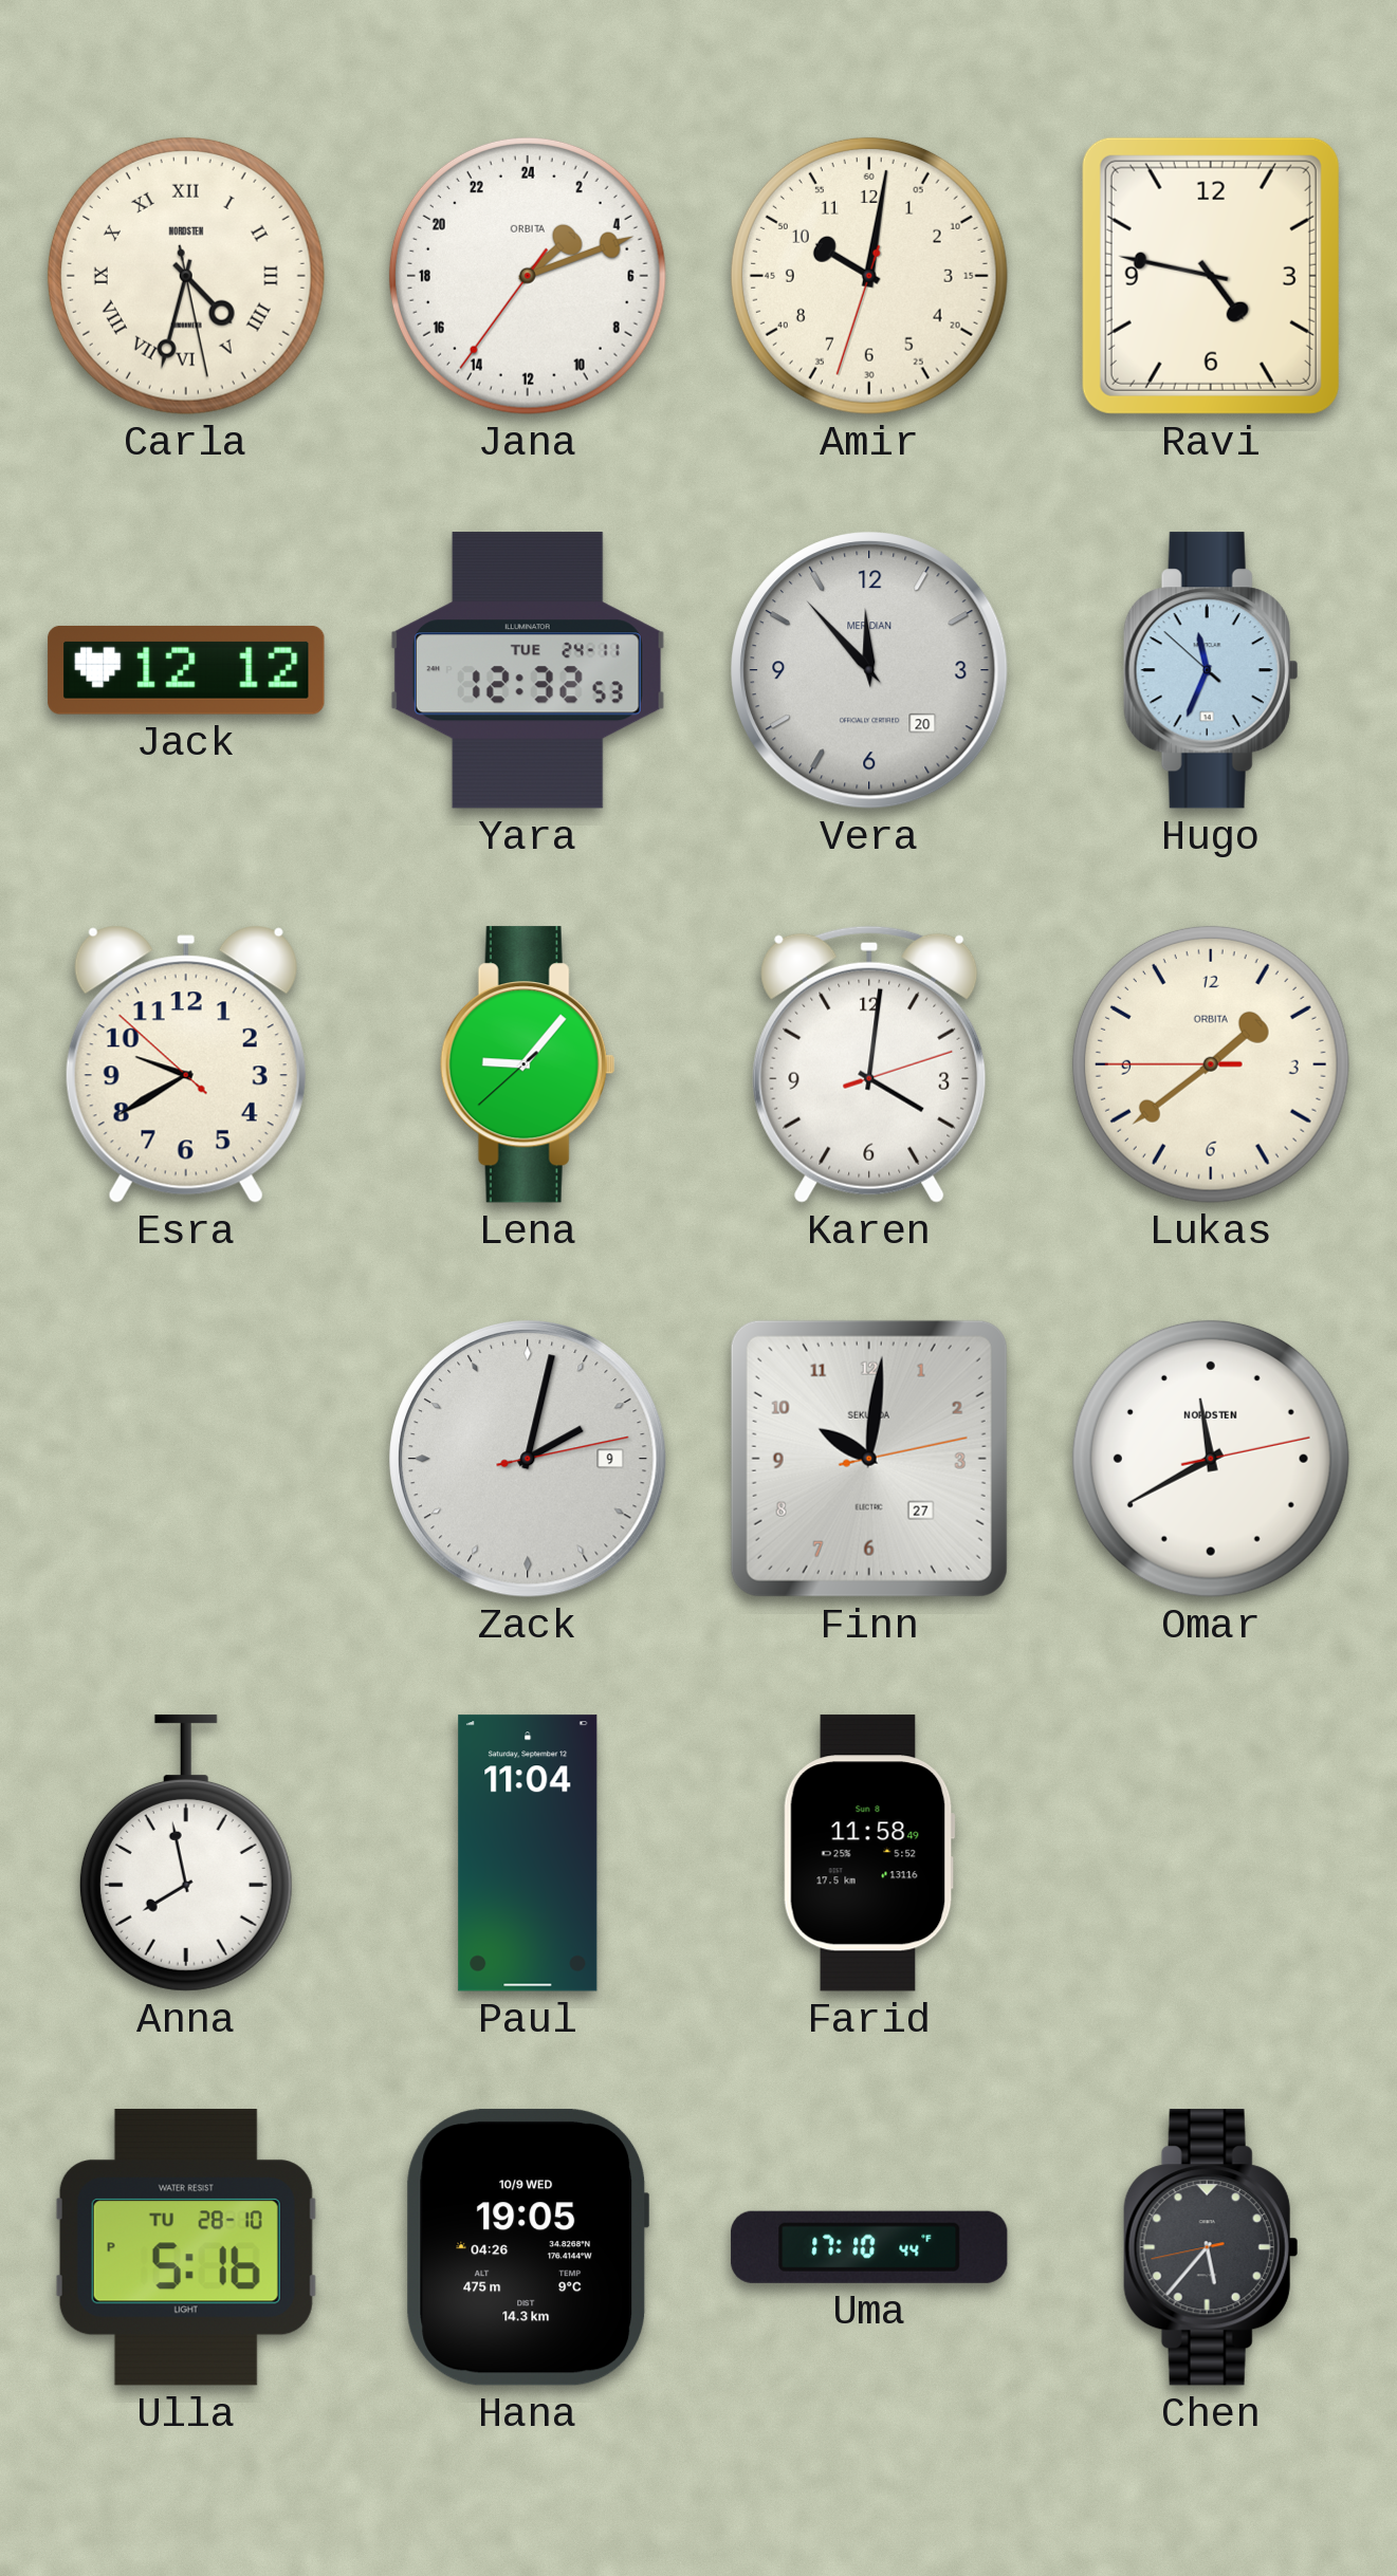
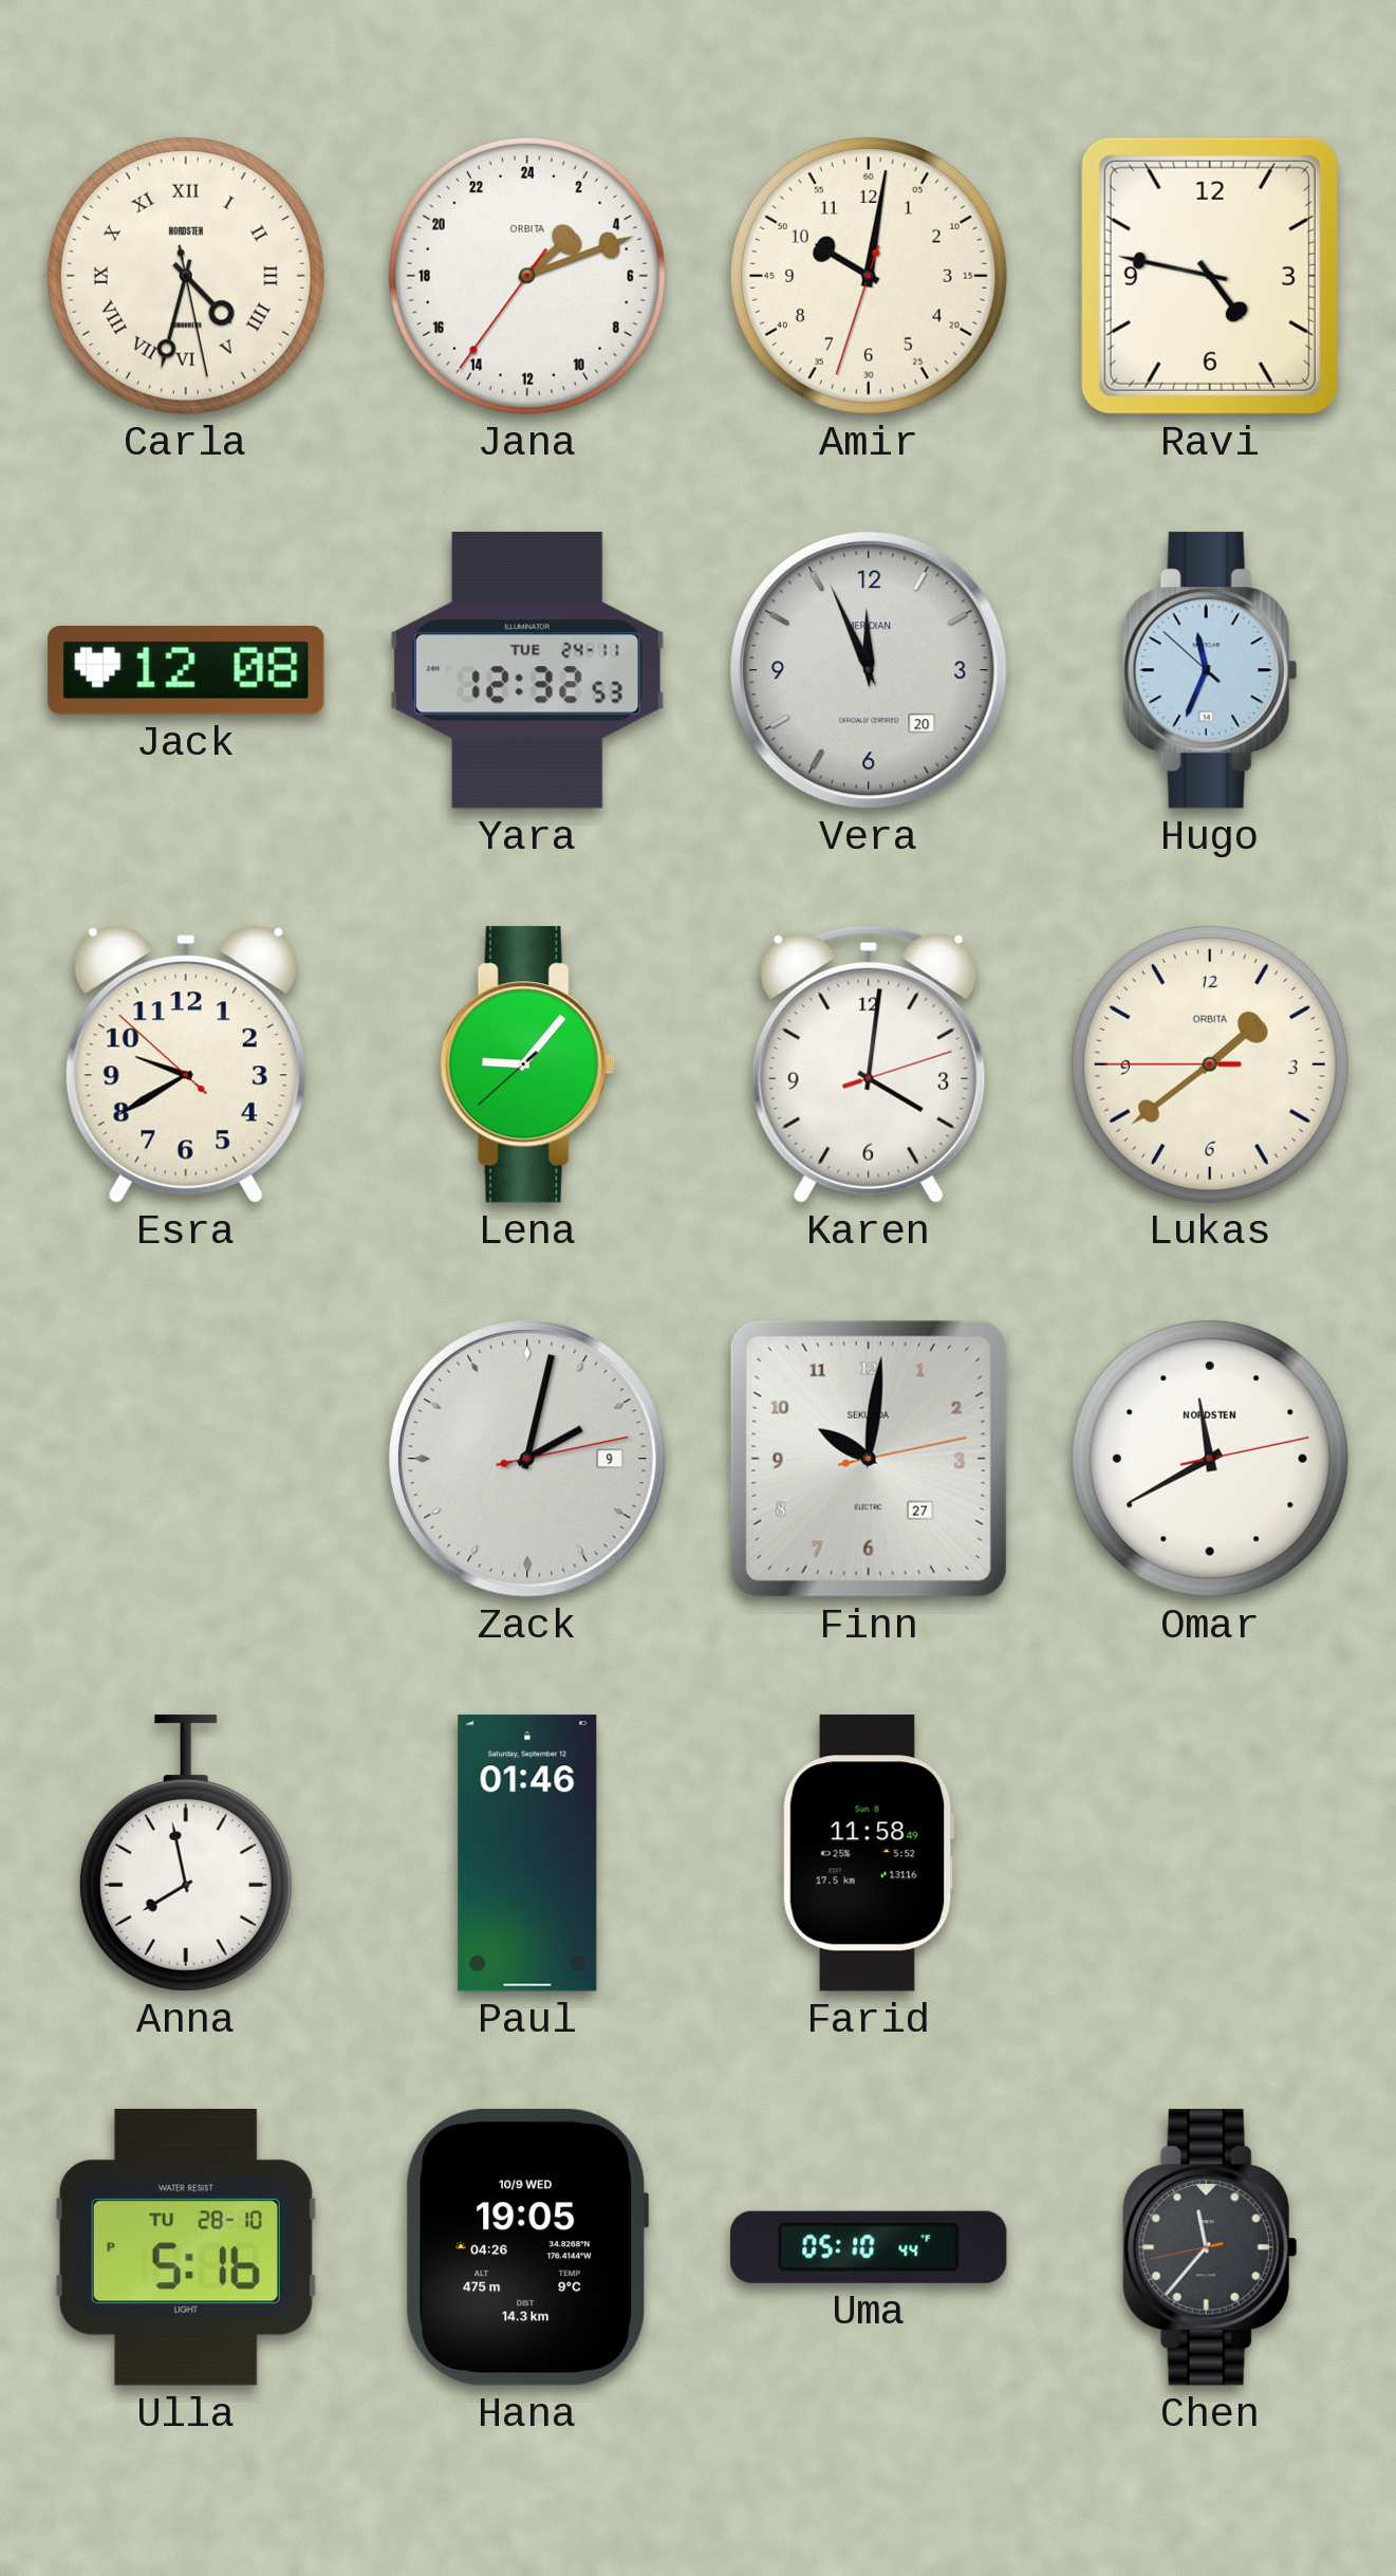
Jack: 12:12 -> 12:08 (186, 670)
Vera: 11:53 -> 11:56 (870, 671)
Paul: 11:04 -> 01:46 (527, 1853)
Uma: 17:10 -> 05:10 (869, 2247)
Chen: 5:36 -> 11:36 (1210, 2247)
